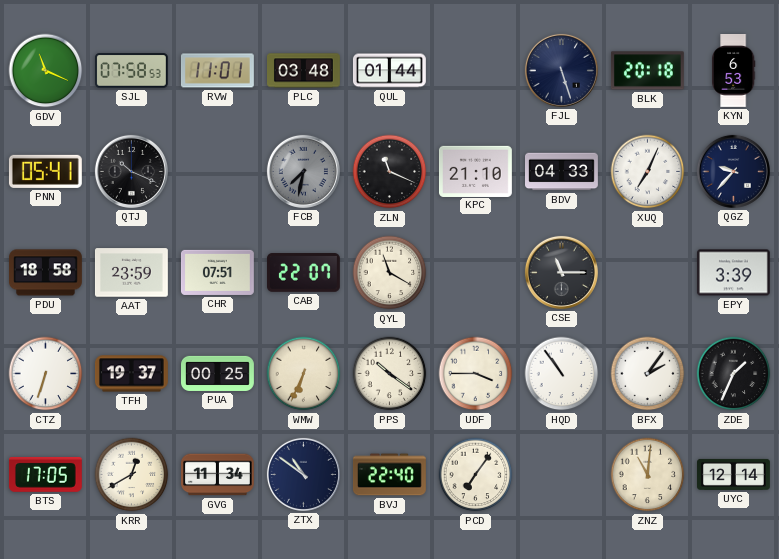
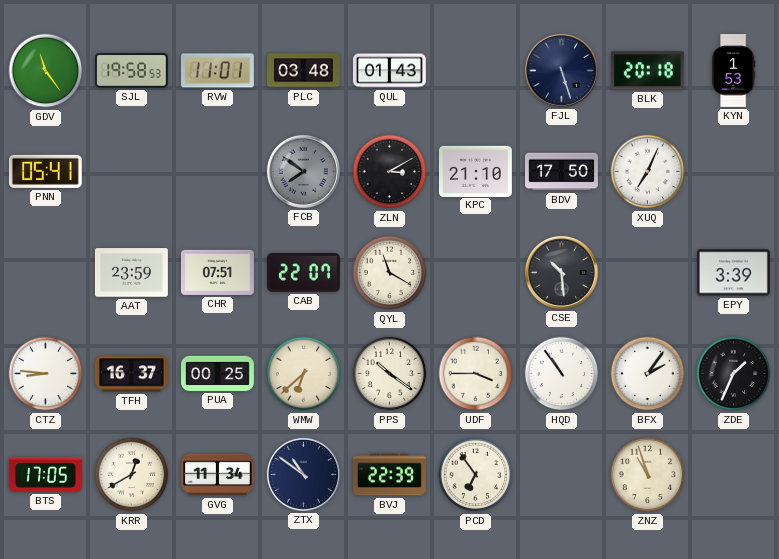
GDV: 11:19 -> 11:24 (46, 71)
SJL: 07:58 -> 19:58 (131, 71)
QUL: 01:44 -> 01:43 (389, 71)
KYN: 6:53 -> 1:53 (733, 71)
QTJ: 10:19 -> none (131, 171)
FCB: 7:32 -> 7:51 (303, 171)
ZLN: 11:19 -> 3:10 (390, 172)
BDV: 04:33 -> 17:50 (562, 172)
QGZ: 9:37 -> none (733, 171)
PDU: 18:58 -> none (46, 273)
CSE: 11:15 -> 10:29 (561, 272)
CTZ: 6:33 -> 8:46 (46, 374)
TFH: 19:37 -> 16:37 (132, 374)
WMW: 6:34 -> 6:38 (304, 374)
BVJ: 22:40 -> 22:39 (389, 475)
PCD: 7:06 -> 6:54 (476, 475)
ZNZ: 11:01 -> 10:57 (648, 475)
UYC: 12:14 -> none (734, 474)
